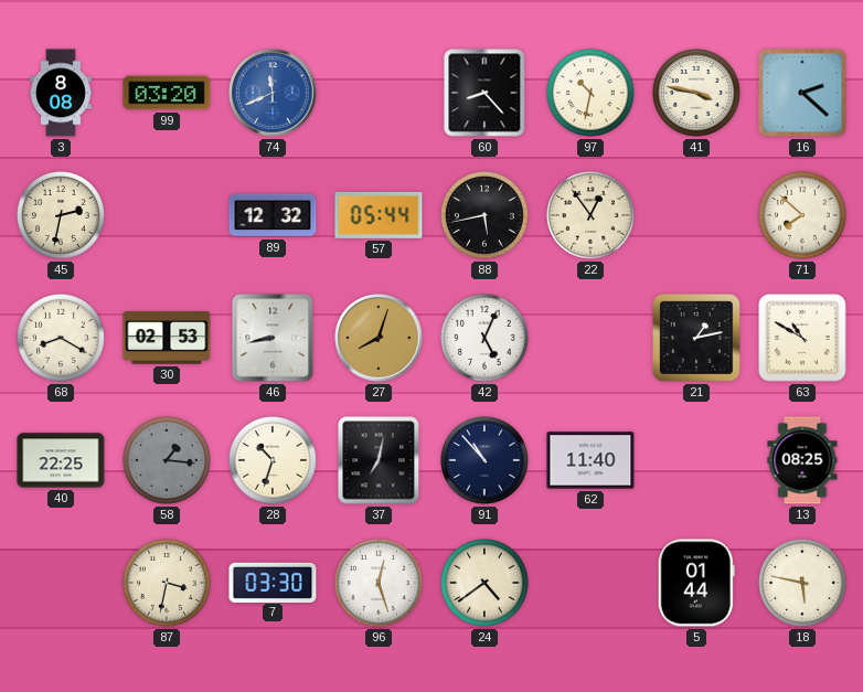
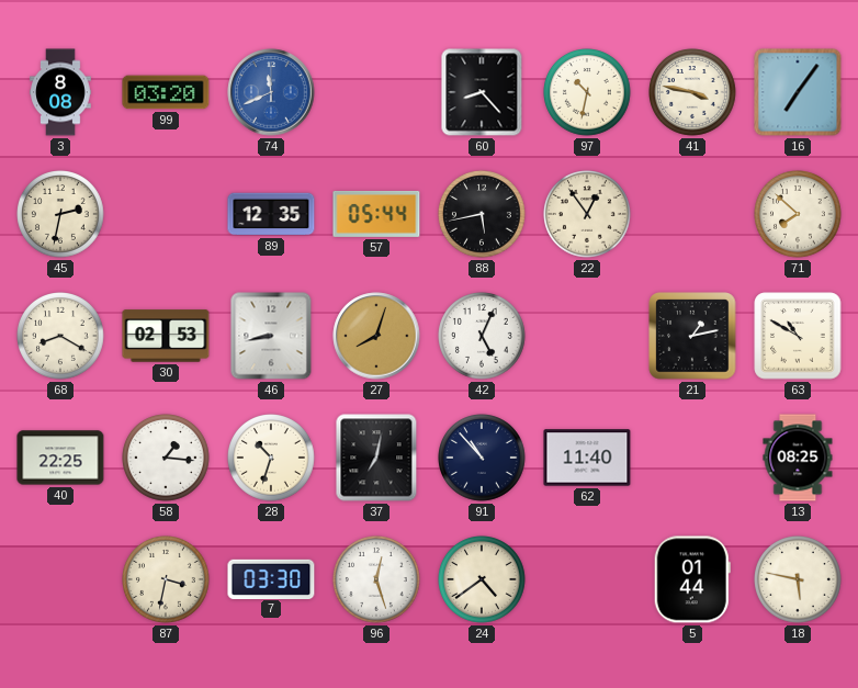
16: 2:22 -> 7:06 (798, 92)
89: 12:32 -> 12:35 (271, 214)
58 dial: grey -> white (167, 459)
